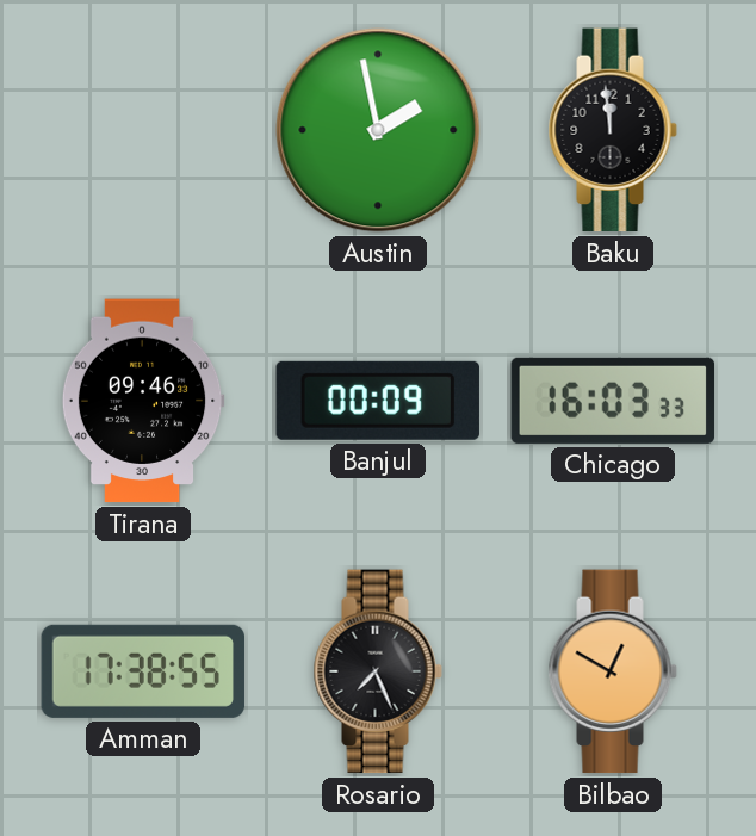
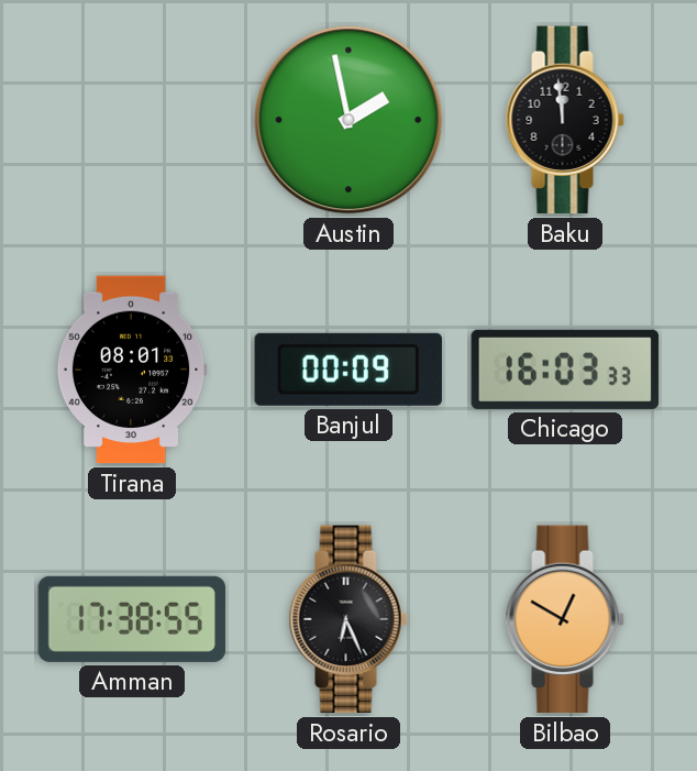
Tirana: 09:46 -> 08:01 (132, 370)
Rosario: 7:26 -> 6:26 (348, 619)
